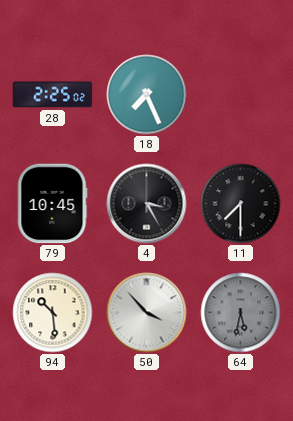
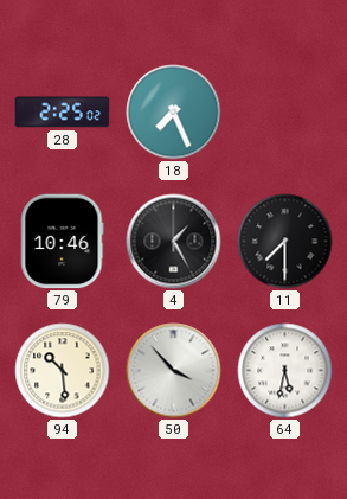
79: 10:45 -> 10:46 (62, 242)
4: 3:25 -> 1:25 (174, 242)
64 dial: grey -> white (285, 371)
